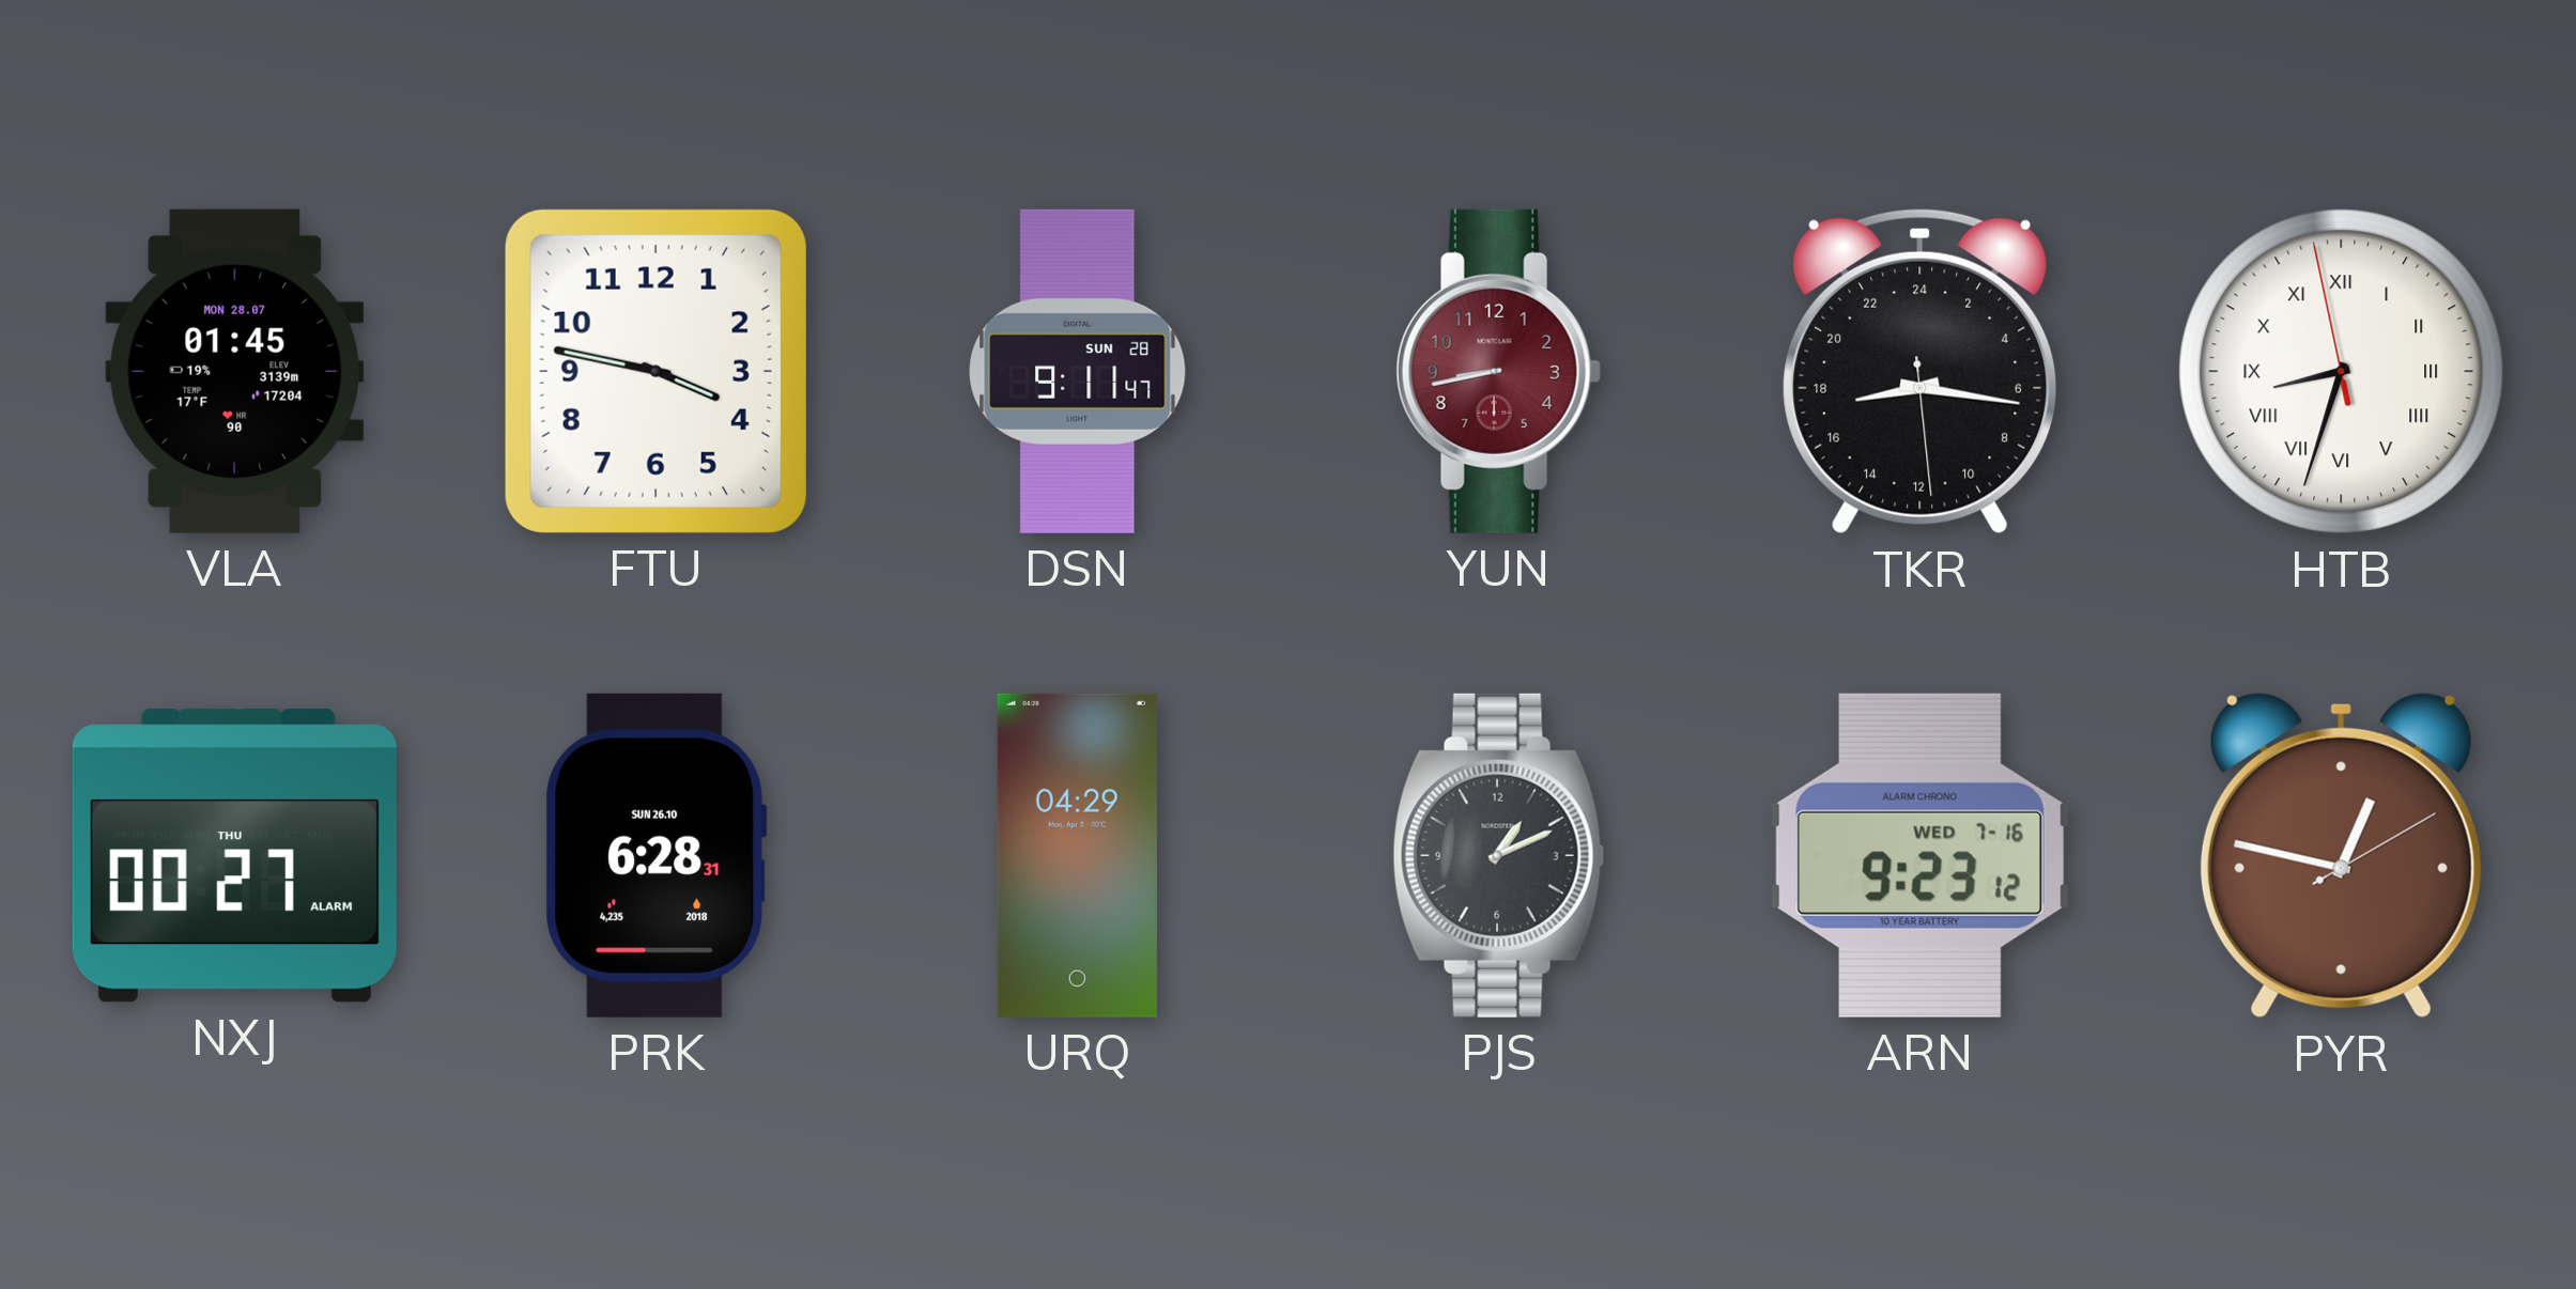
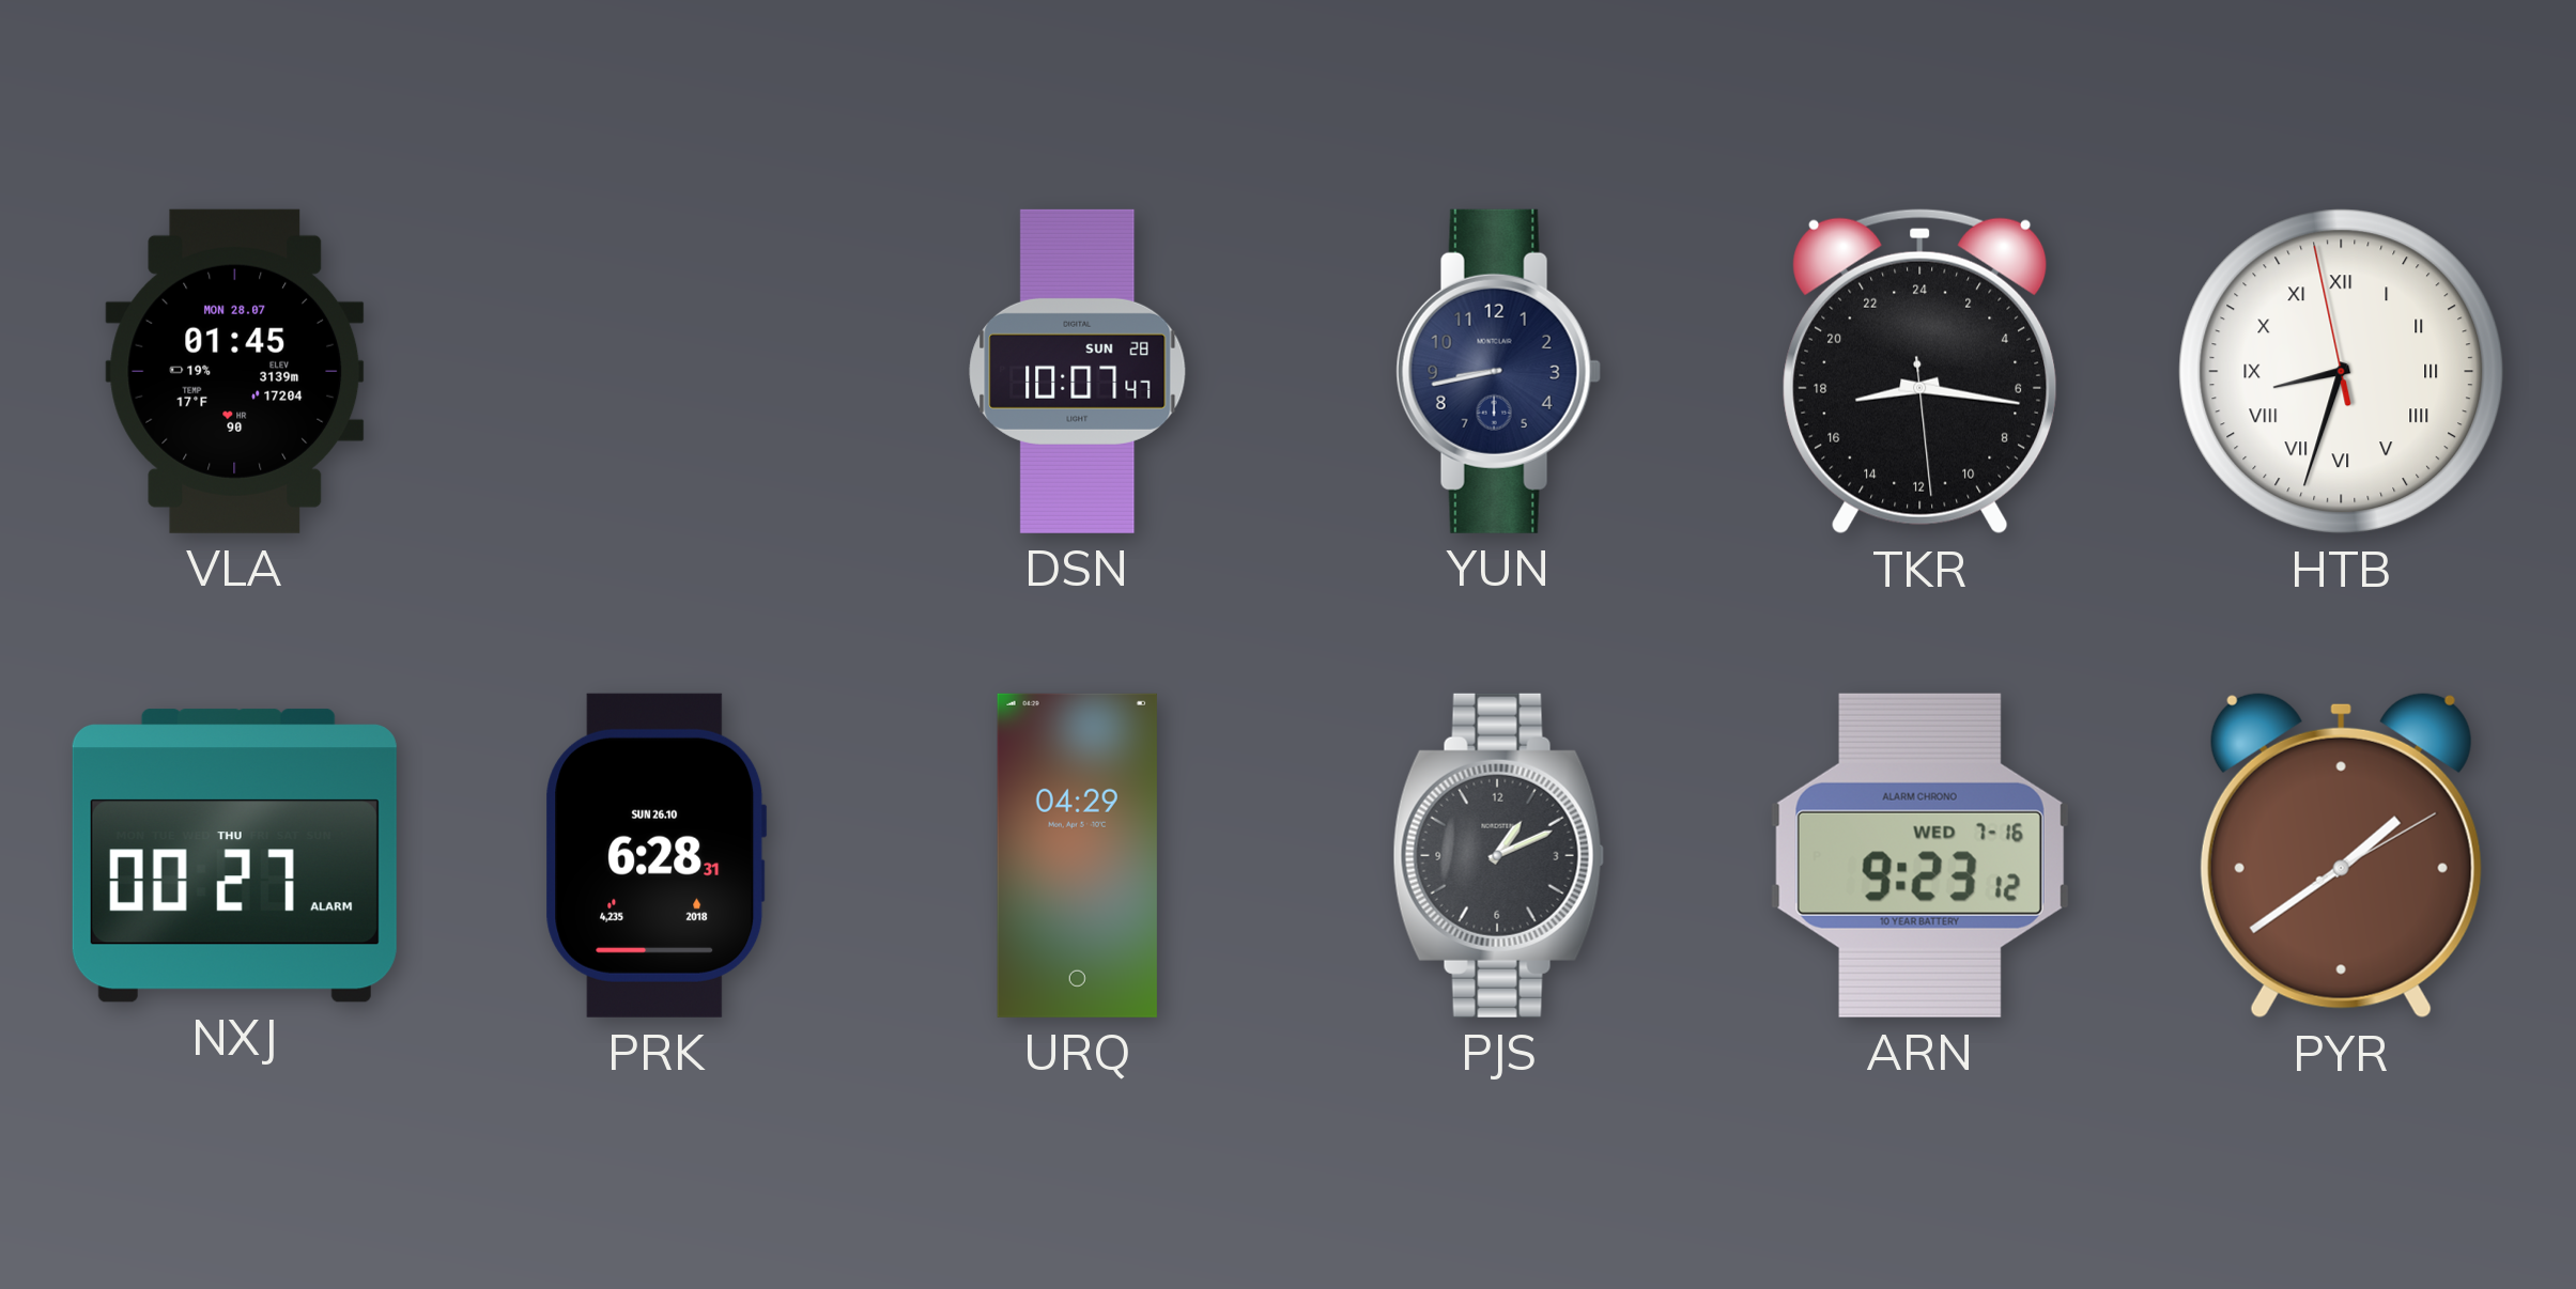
FTU: 3:47 -> none (655, 371)
DSN: 9:11 -> 10:07 (1078, 371)
YUN dial: burgundy -> navy (1498, 371)
PYR: 12:47 -> 1:39 (2341, 855)
